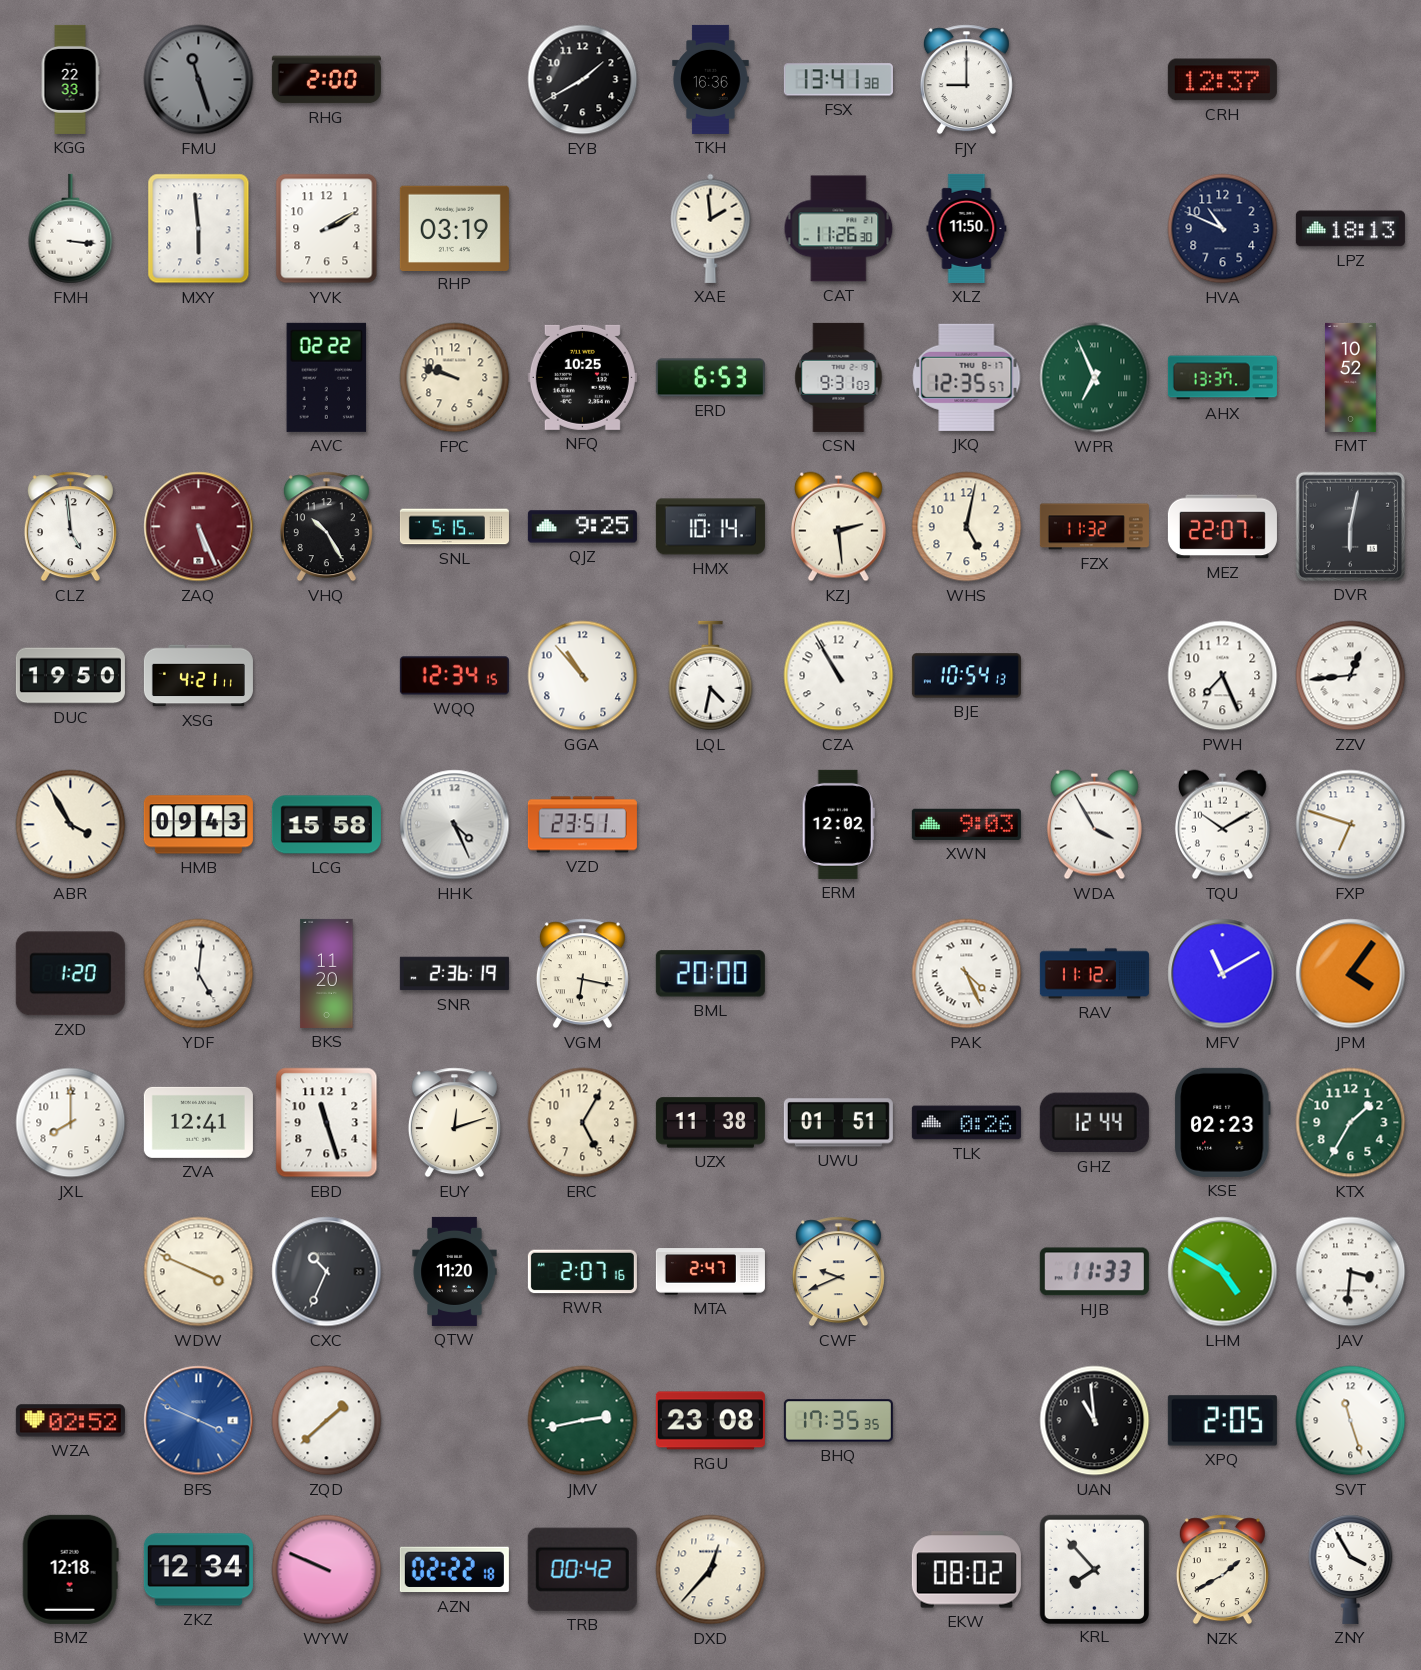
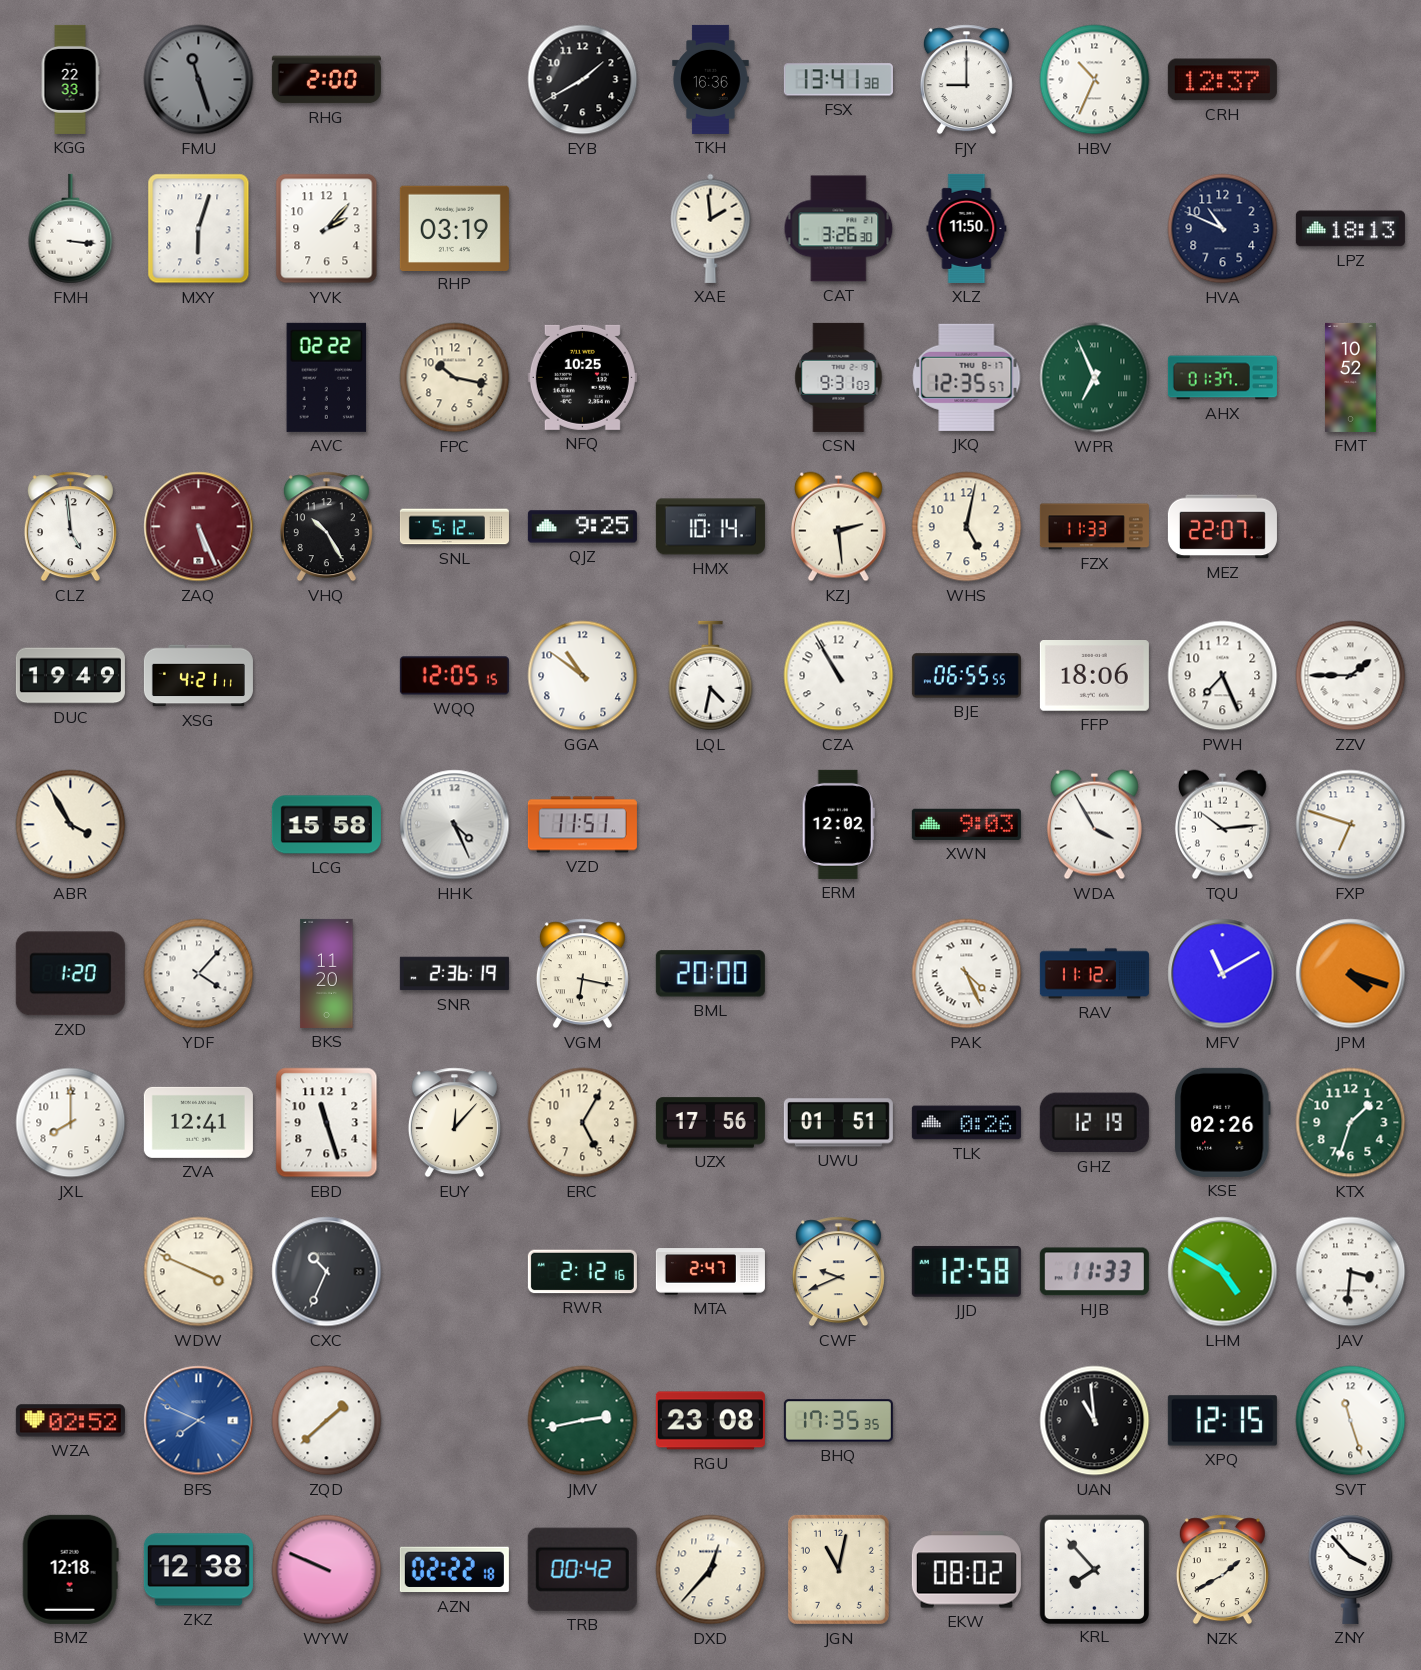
HBV: none -> 10:34 (1095, 80)
MXY: 5:59 -> 6:03 (199, 229)
YVK: 2:10 -> 2:07 (327, 229)
CAT: 11:26 -> 3:26 (839, 229)
FPC: 9:48 -> 10:17 (455, 378)
ERD: 6:53 -> none (710, 378)
AHX: 13:37 -> 01:37 (1222, 378)
SNL: 5:15 -> 5:12 (454, 527)
FZX: 11:32 -> 11:33 (1094, 527)
DVR: 6:02 -> none (1350, 526)
DUC: 19:50 -> 19:49 (70, 676)
WQQ: 12:34 -> 12:05 (454, 676)
GGA: 10:53 -> 10:51 (583, 676)
BJE: 10:54 -> 06:55 (966, 676)
FFP: none -> 18:06 (1094, 676)
ZZV: 12:44 -> 1:45 (1351, 676)
HMB: 09:43 -> none (198, 825)
VZD: 23:51 -> 11:51 (582, 825)
TQU: 10:10 -> 10:14 (1222, 825)
YDF: 5:01 -> 4:07 (199, 974)
JPM: 4:06 -> 4:18 (1351, 974)
EUY: 12:12 -> 12:07 (454, 1123)
UZX: 11:38 -> 17:56 (710, 1123)
GHZ: 12:44 -> 12:19 (1094, 1123)
KSE: 02:23 -> 02:26 (1222, 1122)
KTX: 1:35 -> 1:33 (1351, 1123)
QTW: 11:20 -> none (455, 1271)
RWR: 2:07 -> 2:12 (582, 1272)
JJD: none -> 12:58 (966, 1271)
BFS: 3:49 -> 7:49 (199, 1421)
XPQ: 2:05 -> 12:15 (1222, 1421)
ZKZ: 12:34 -> 12:38 (198, 1570)
JGN: none -> 11:02 (838, 1569)
ZNY: 3:55 -> 3:53 (1351, 1569)
